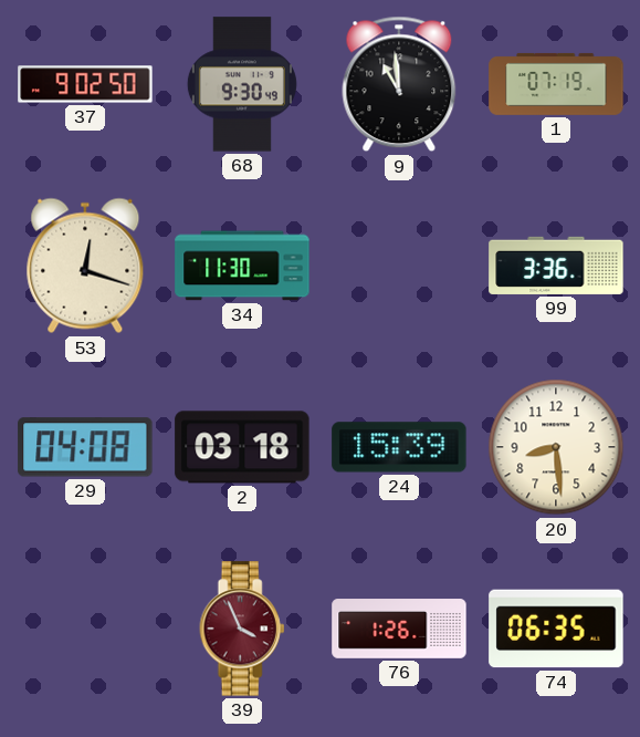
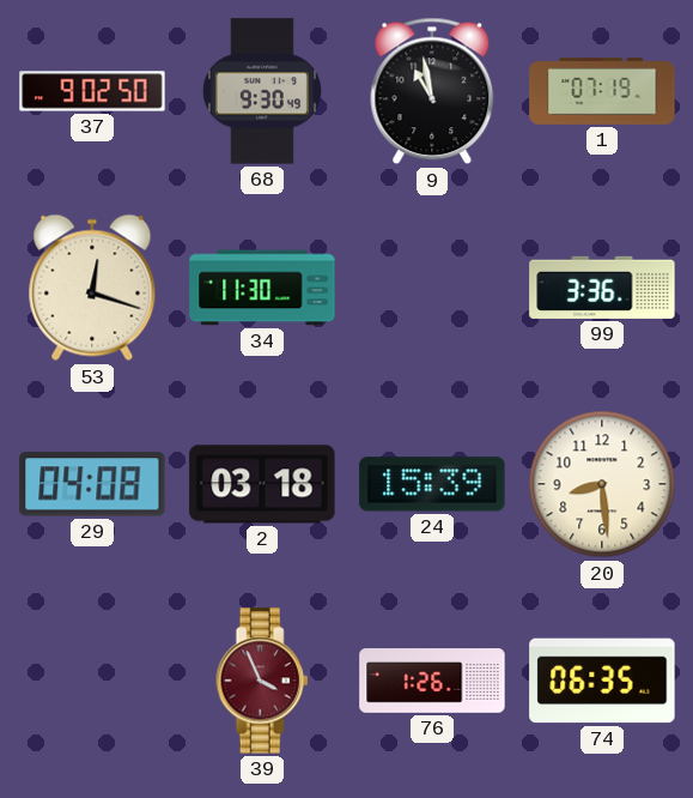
9: 10:59 -> 10:58 (432, 91)
